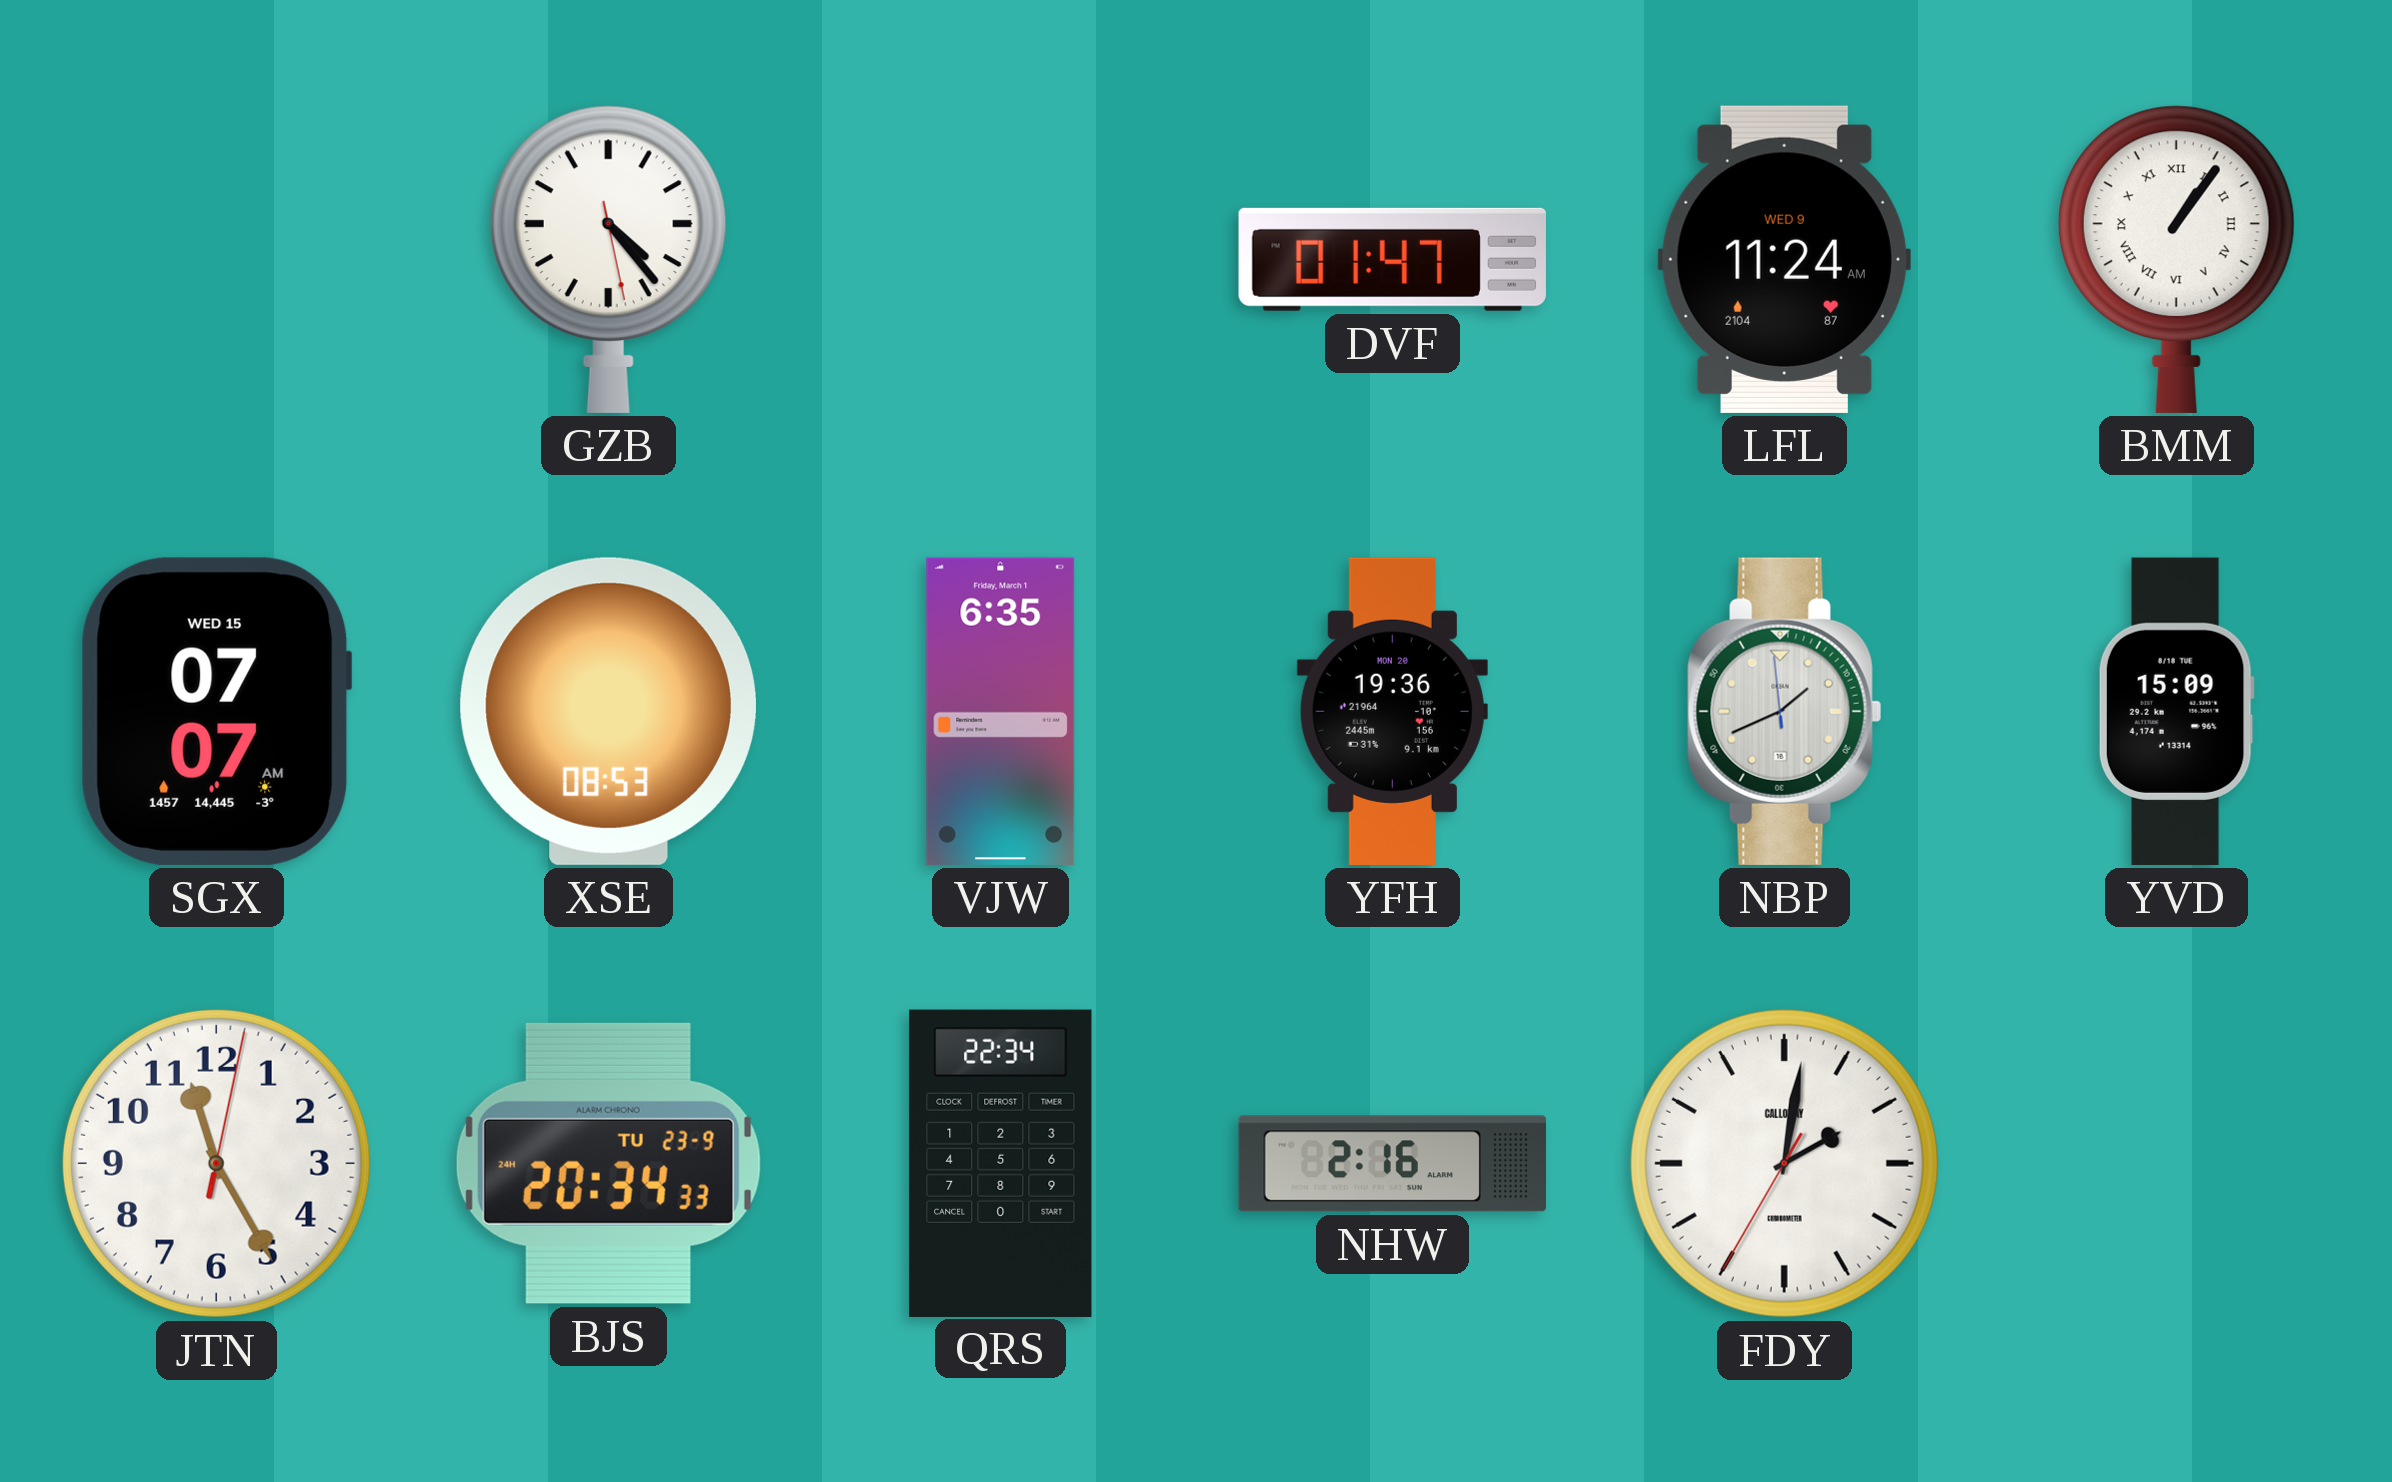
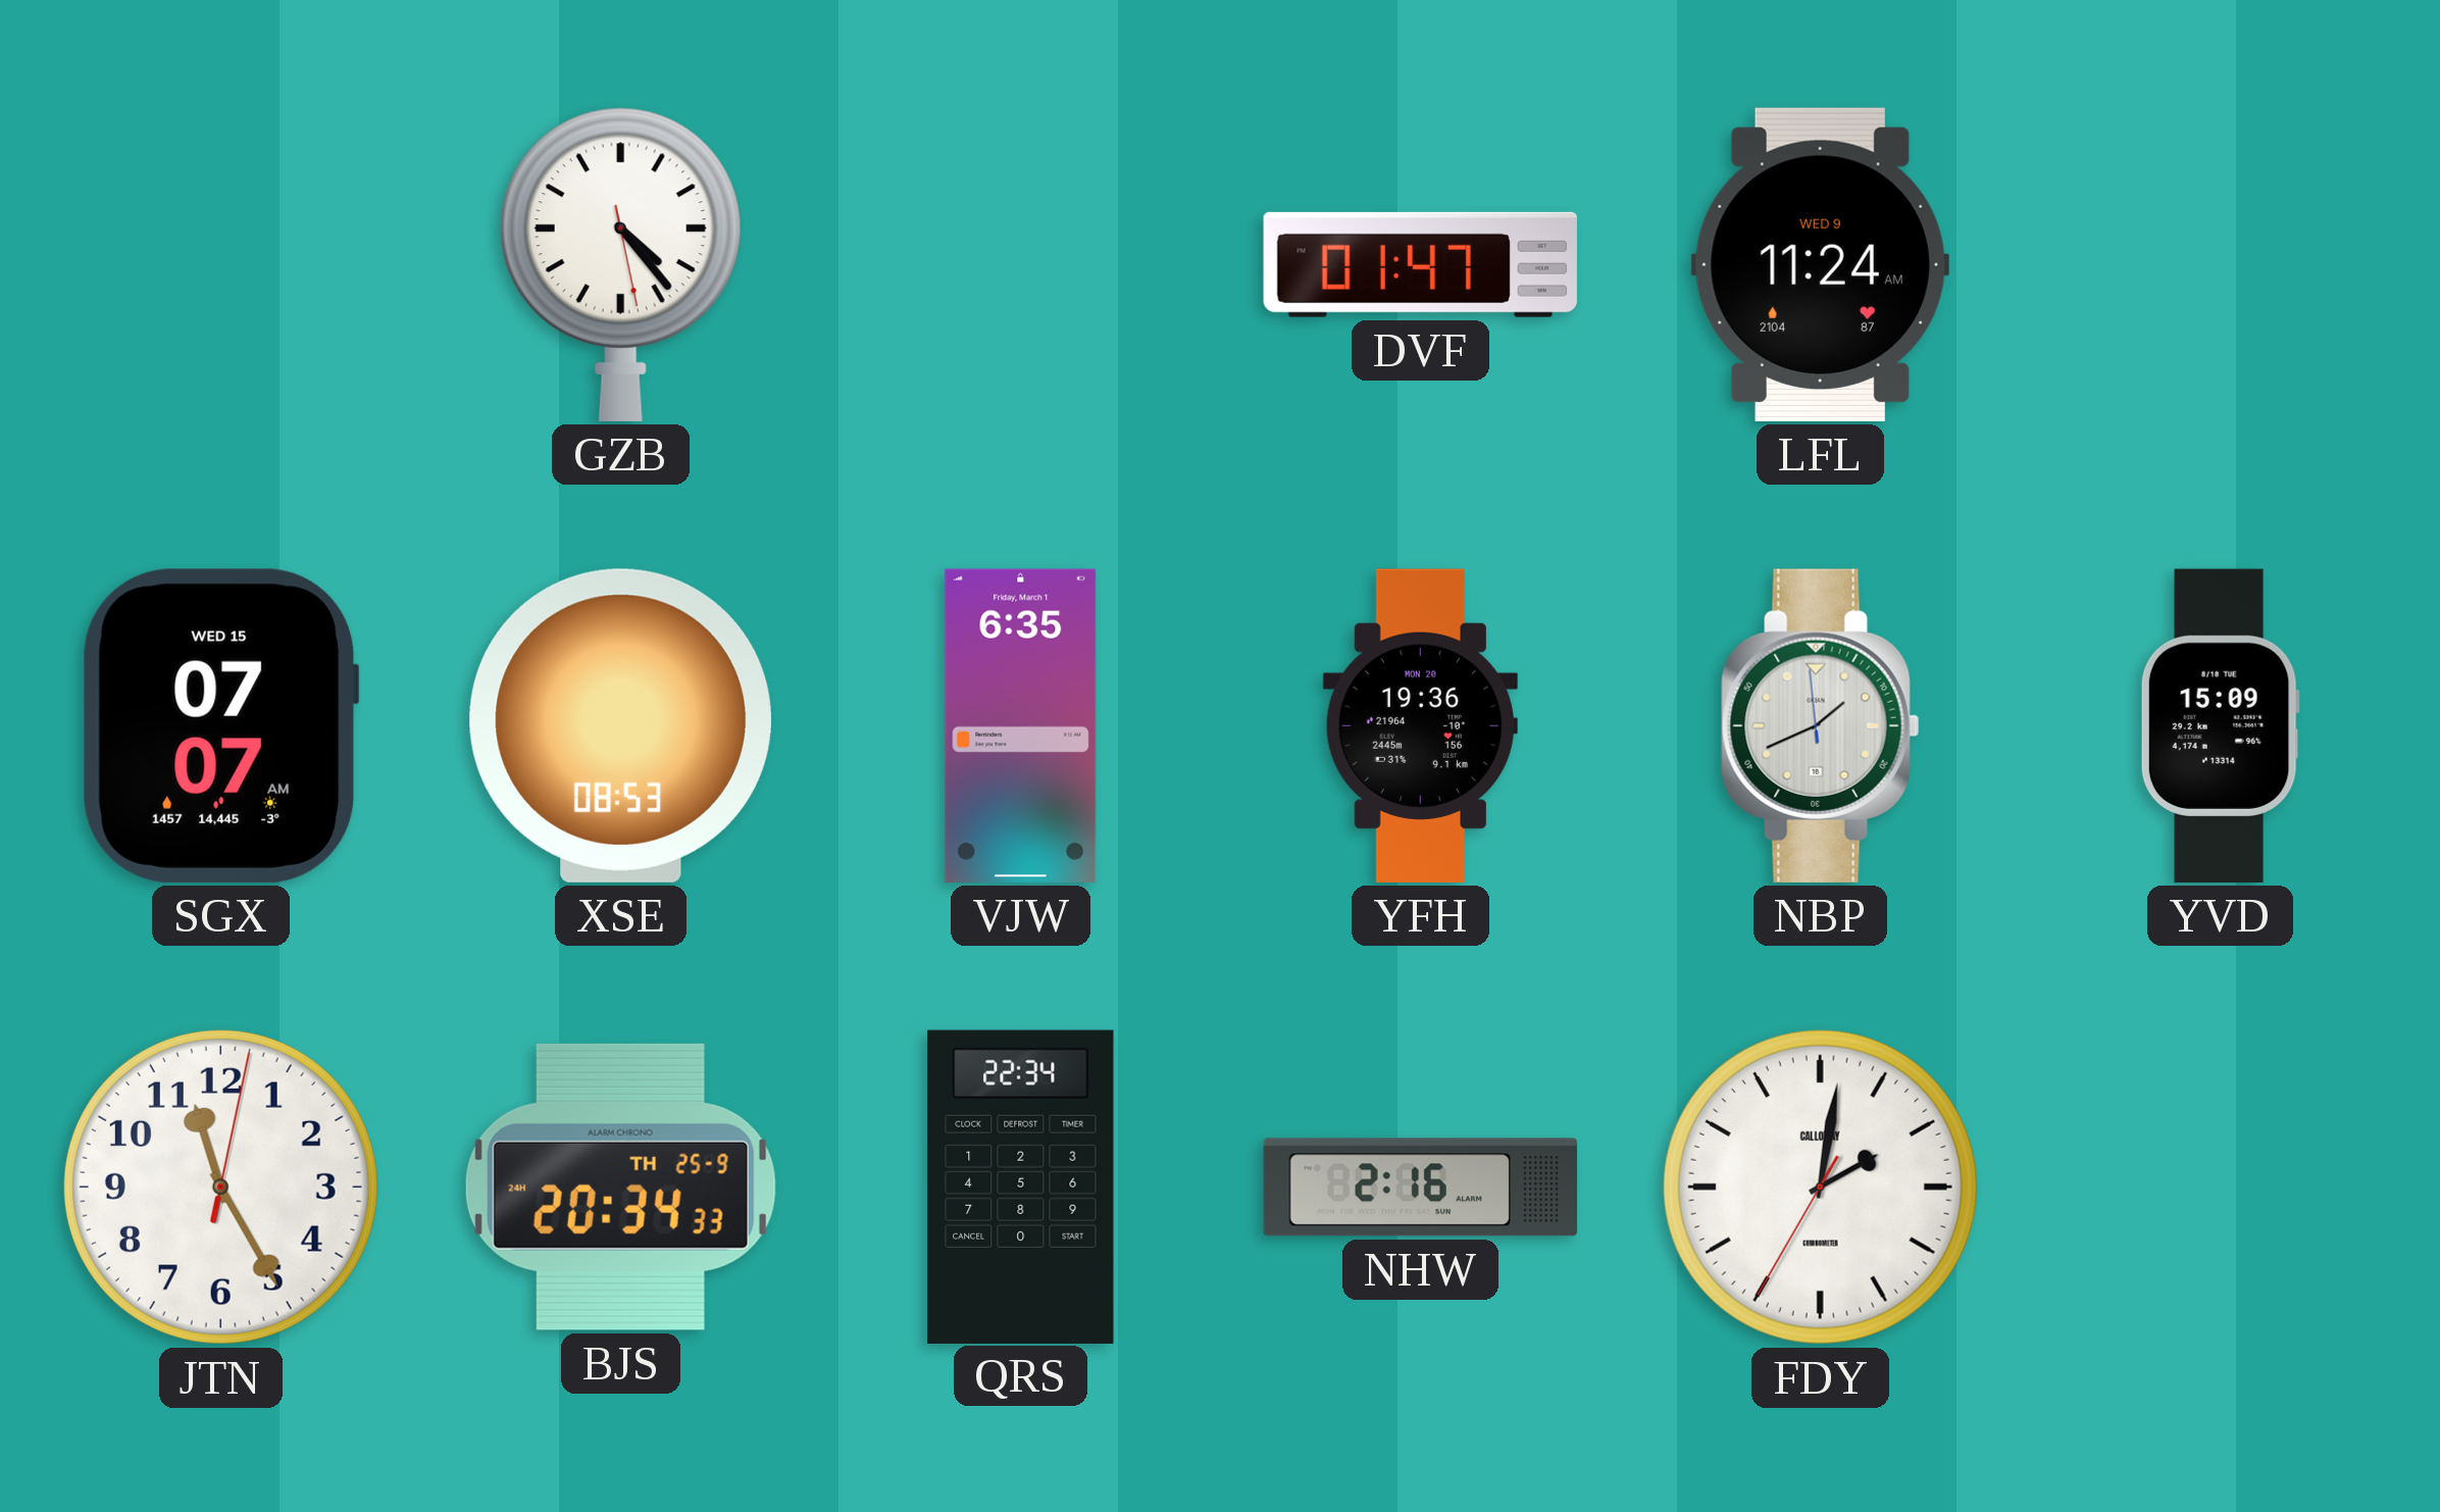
BMM: 1:06 -> none (2176, 259)
BJS date: TU 23-9 -> TH 25-9 (620, 1187)
